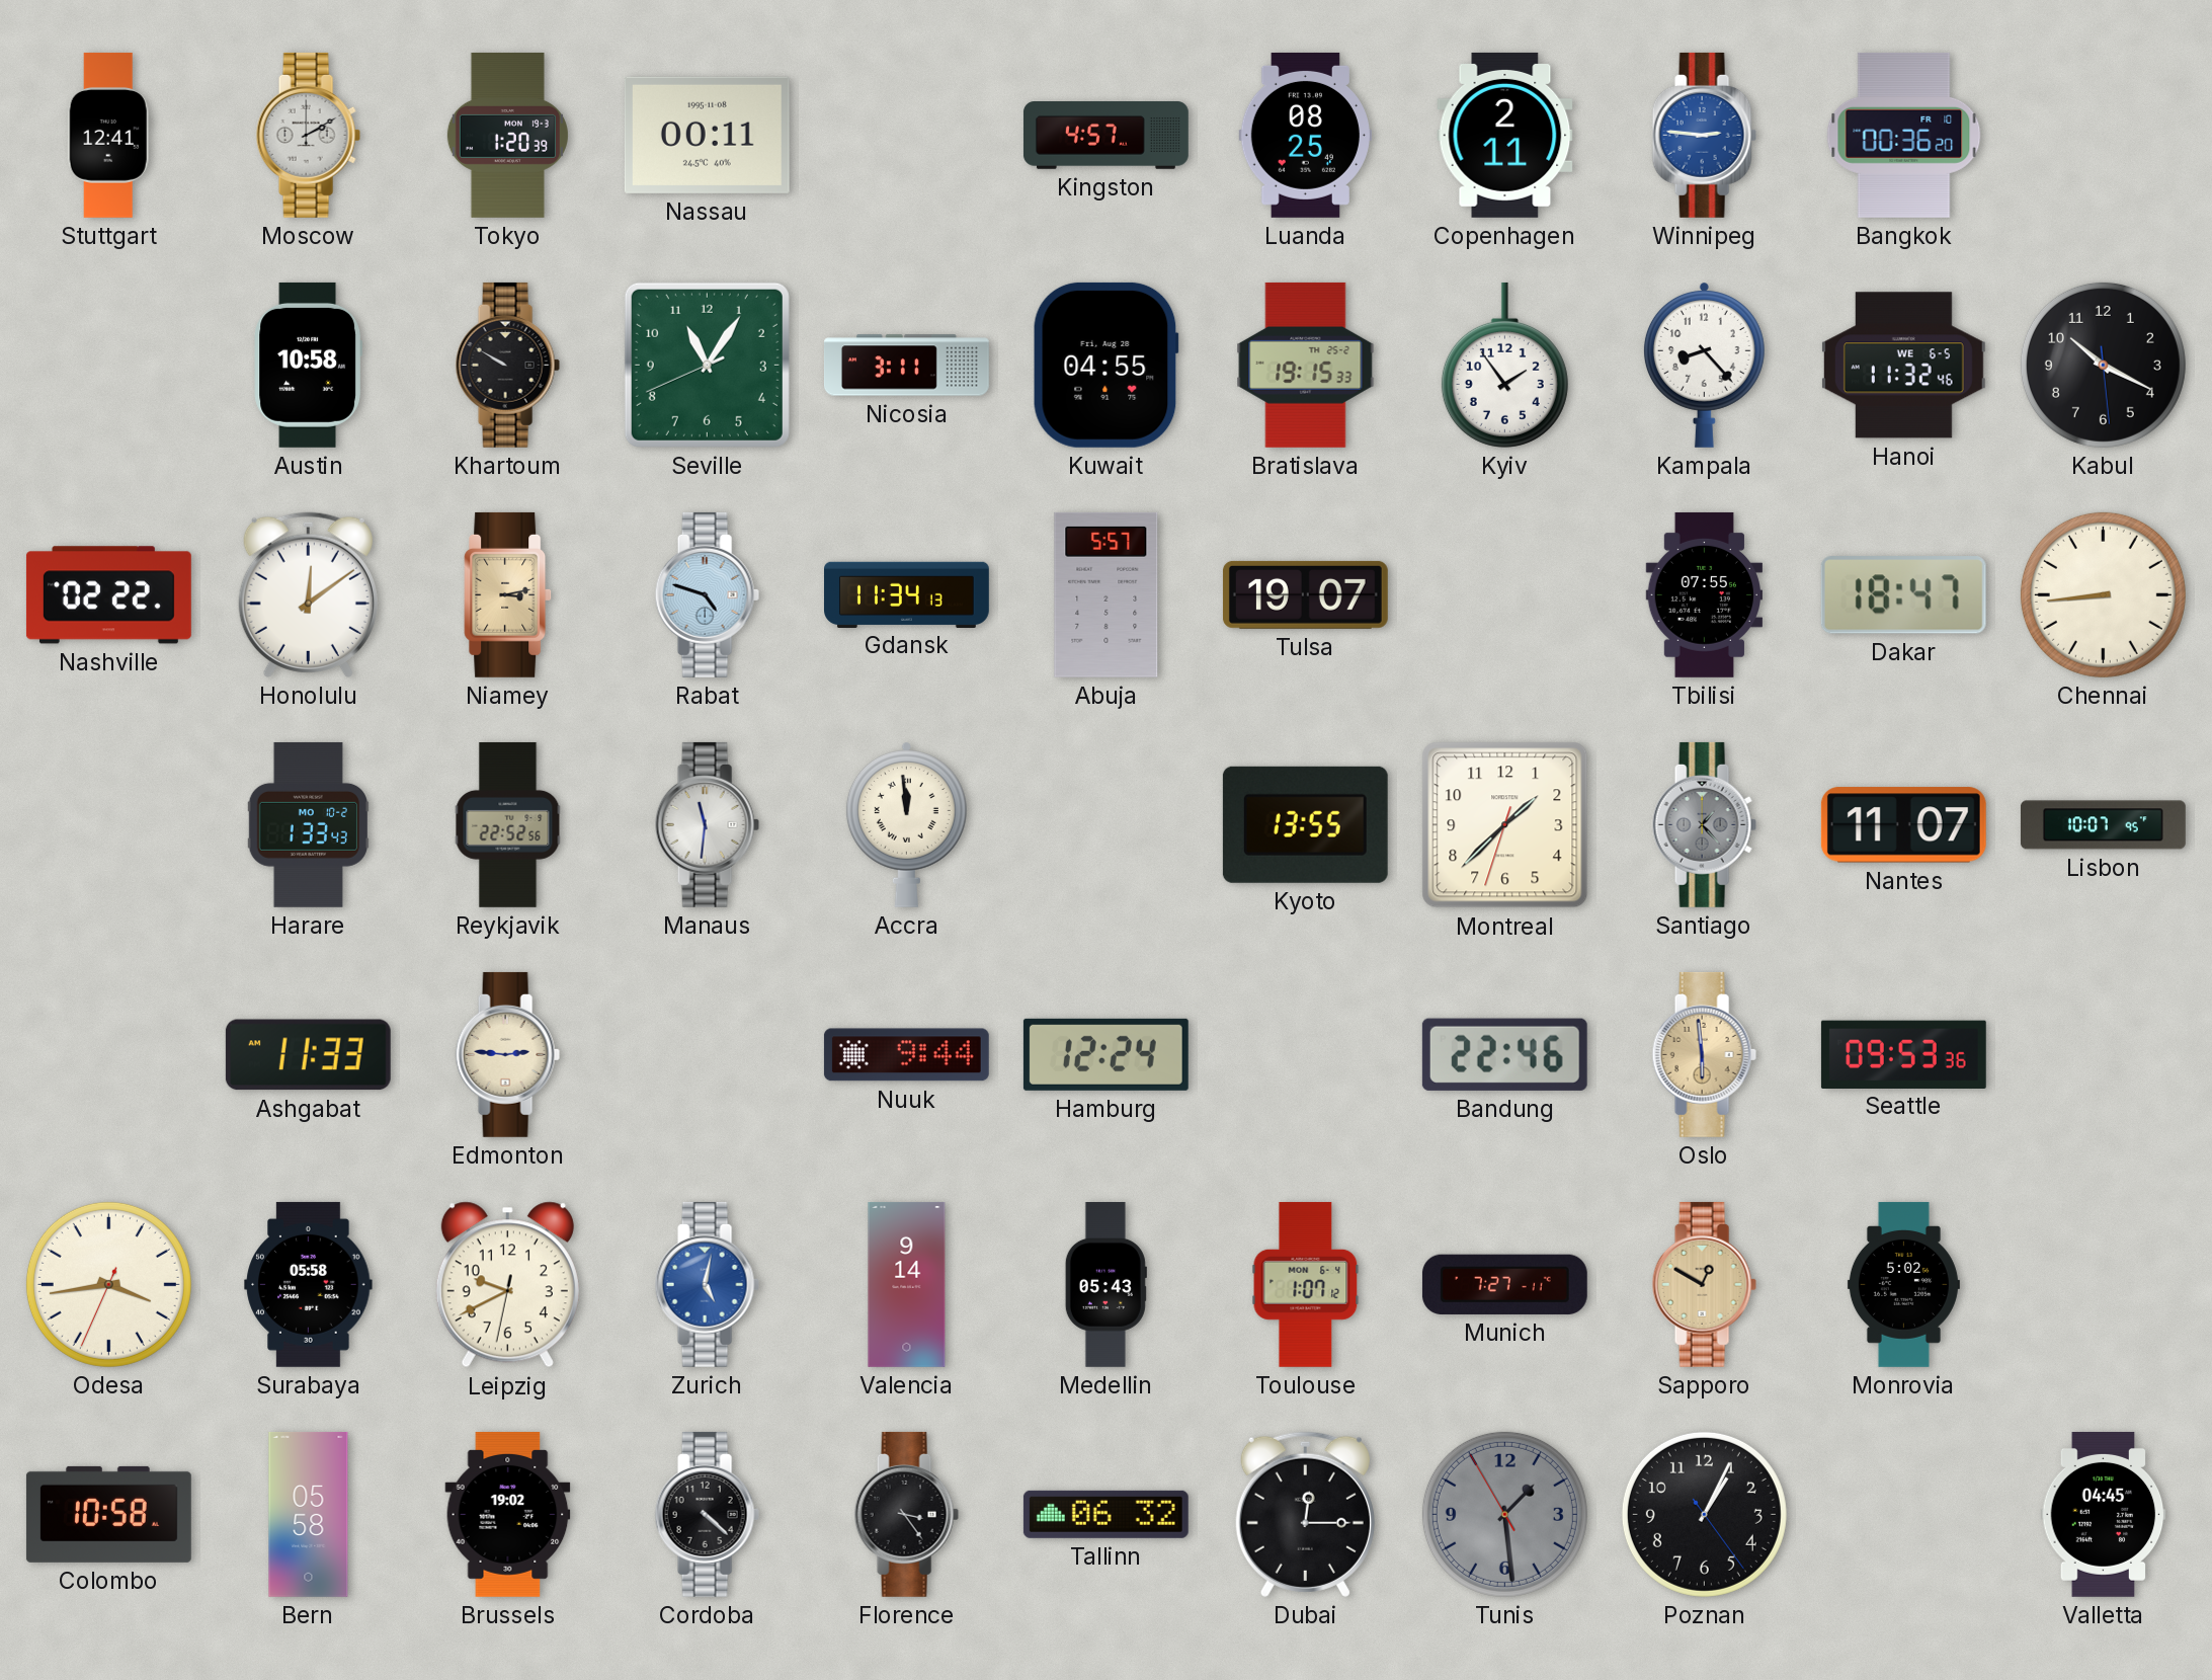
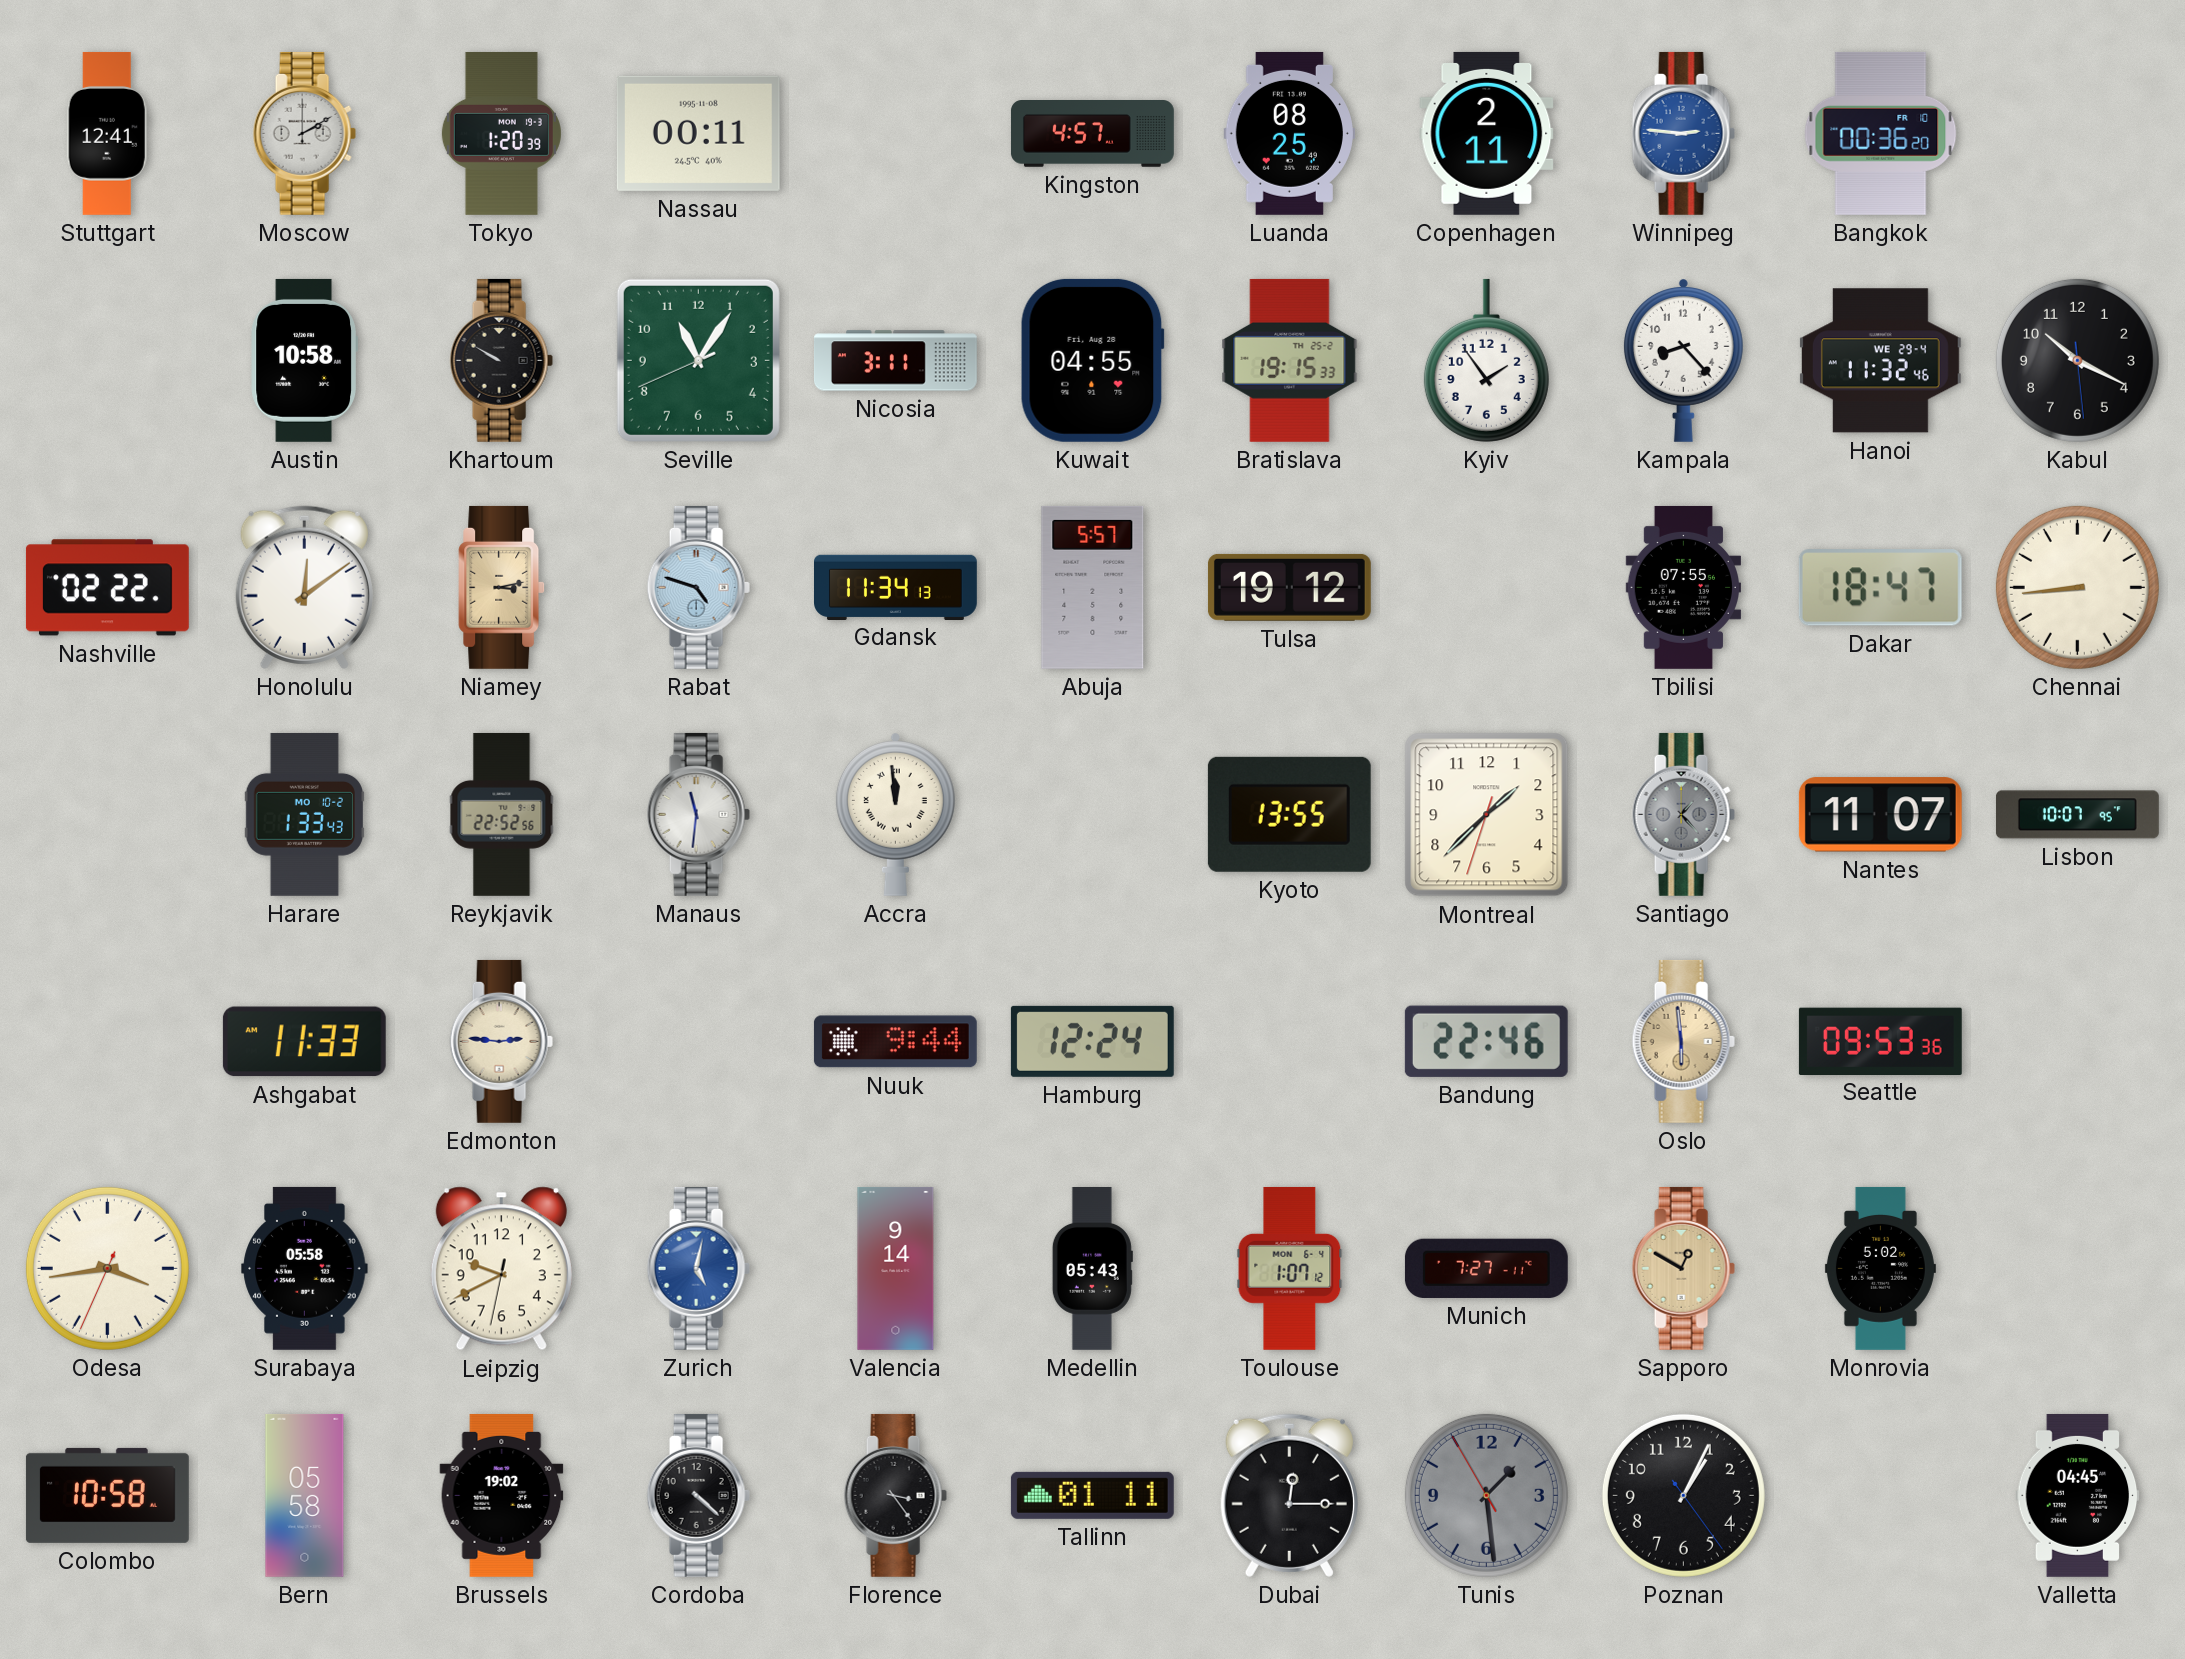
Hanoi date: WE 6-5 -> WE 29-4 (1880, 361)
Tulsa: 19:07 -> 19:12 (1289, 587)
Tallinn: 06:32 -> 01:11 (1092, 1495)
